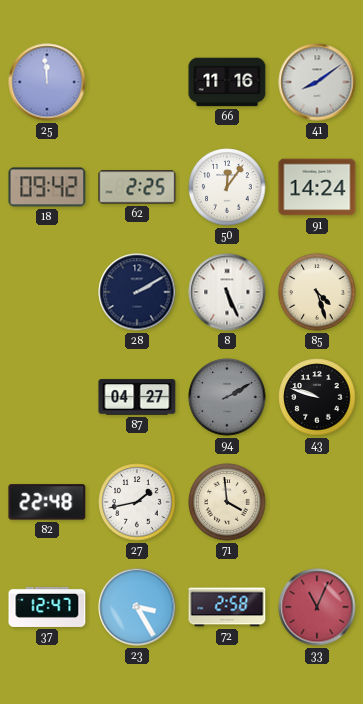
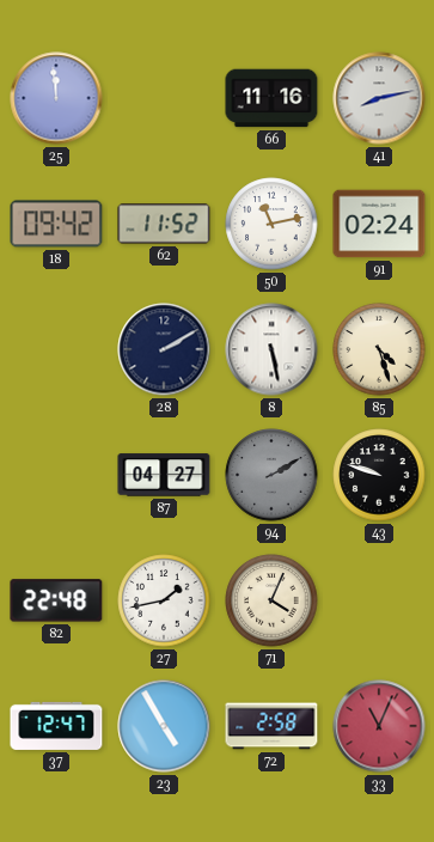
41: 8:09 -> 8:13 (379, 98)
62: 2:25 -> 11:52 (164, 224)
50: 12:06 -> 11:13 (271, 224)
91: 14:24 -> 02:24 (379, 224)
8: 5:26 -> 5:28 (271, 349)
71: 3:59 -> 4:04 (271, 600)
23: 3:25 -> 4:55 (164, 726)
